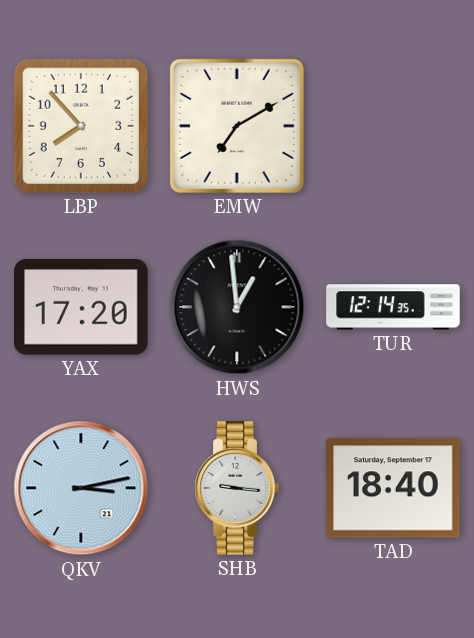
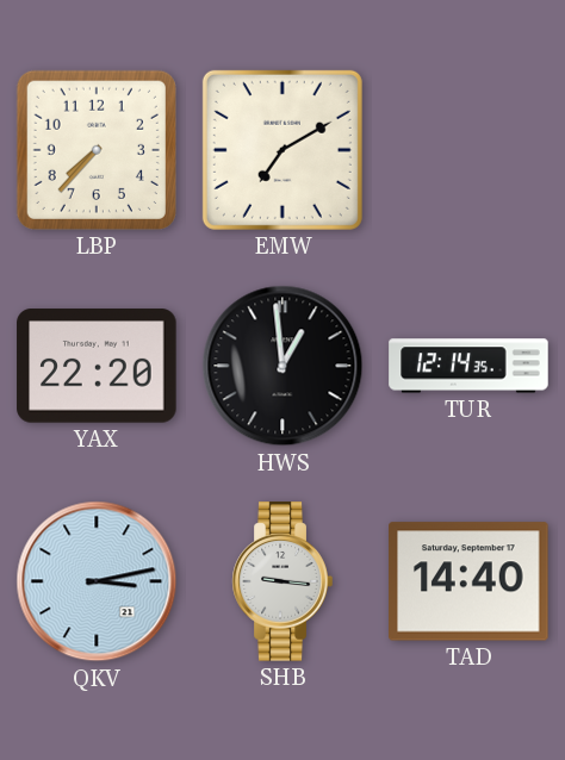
LBP: 7:53 -> 7:37 (97, 150)
YAX: 17:20 -> 22:20 (97, 366)
TAD: 18:40 -> 14:40 (468, 581)
